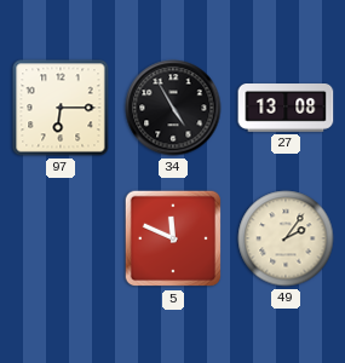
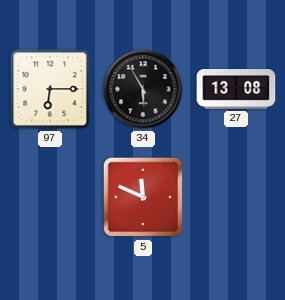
34: 4:55 -> 5:55 (143, 89)
49: 2:06 -> none (286, 238)
